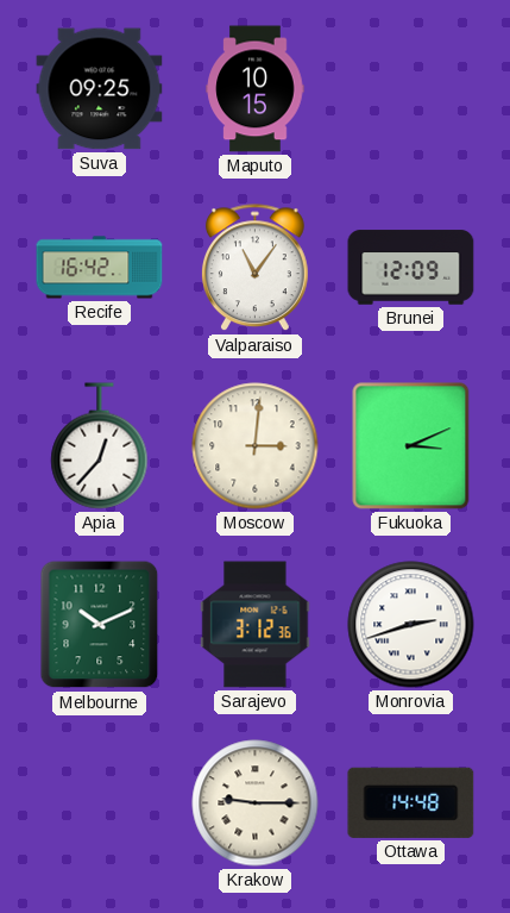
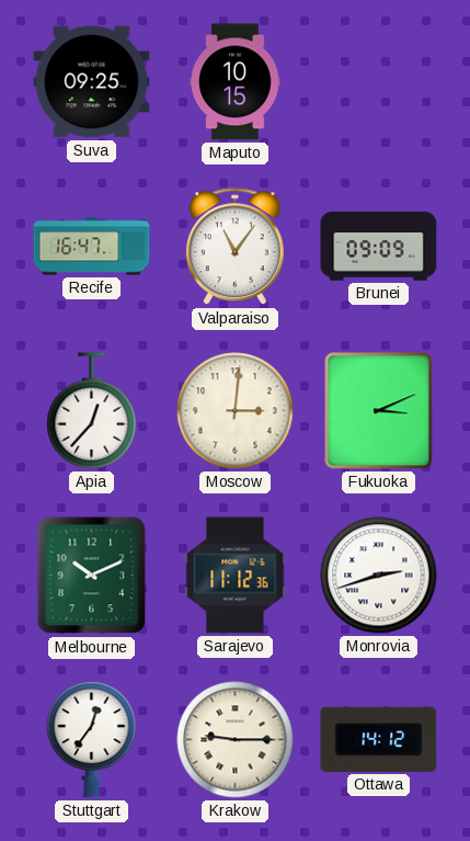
Recife: 16:42 -> 16:47 (92, 247)
Brunei: 12:09 -> 09:09 (379, 247)
Sarajevo: 3:12 -> 11:12 (236, 576)
Stuttgart: none -> 12:36 (92, 739)
Ottawa: 14:48 -> 14:12 (379, 739)
